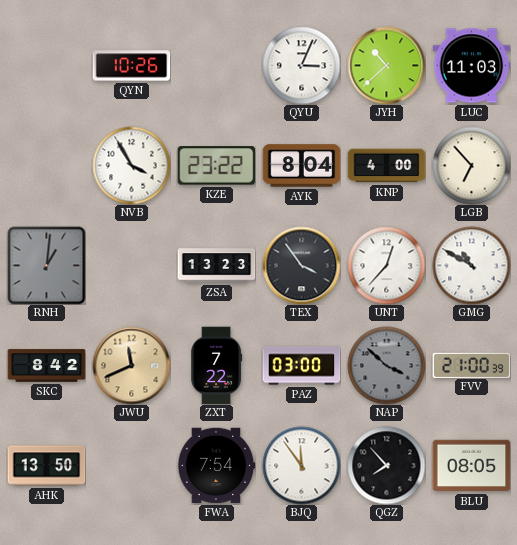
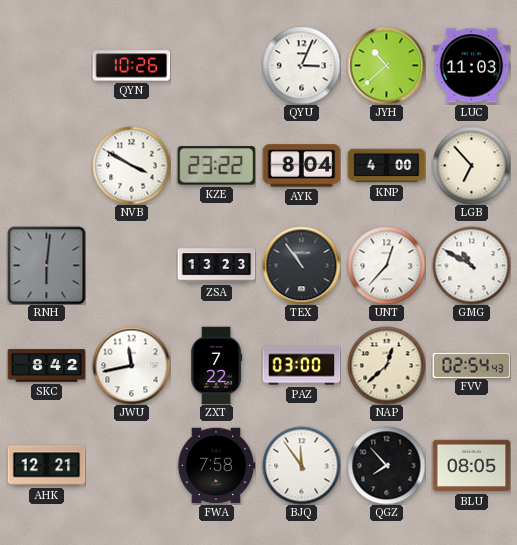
NVB: 3:55 -> 3:50 (131, 165)
RNH: 1:01 -> 6:01 (46, 265)
TEX: 3:54 -> 10:54 (301, 265)
JWU: 11:41 -> 11:43 (131, 365)
JWU dial: champagne -> white (131, 365)
NAP: 3:52 -> 12:38 (386, 365)
NAP dial: grey -> cream (386, 365)
FVV: 21:00 -> 02:54 (471, 365)
AHK: 13:50 -> 12:21 (46, 466)
FWA: 7:54 -> 7:58 (216, 466)
